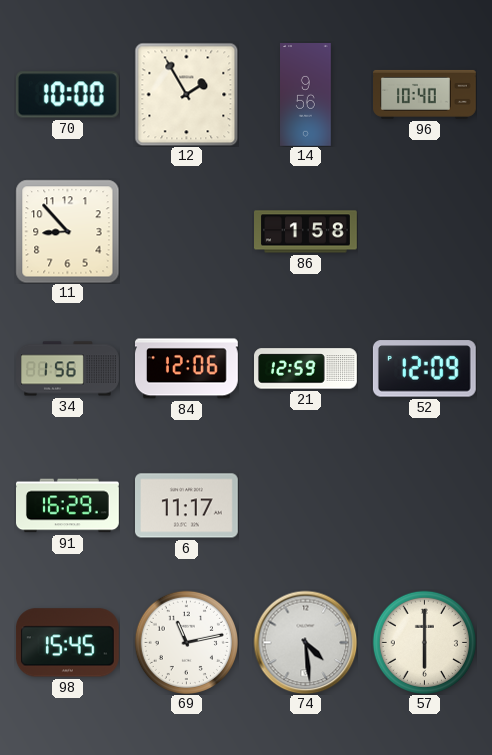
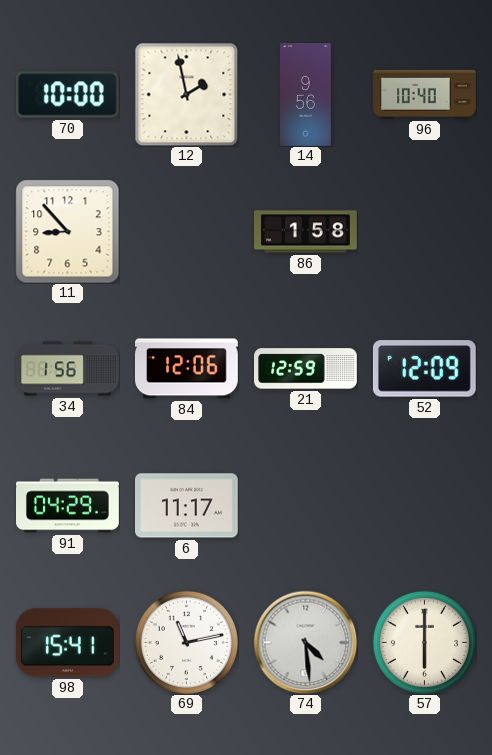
12: 1:55 -> 1:58 (186, 94)
91: 16:29 -> 04:29 (68, 506)
98: 15:45 -> 15:41 (67, 643)
